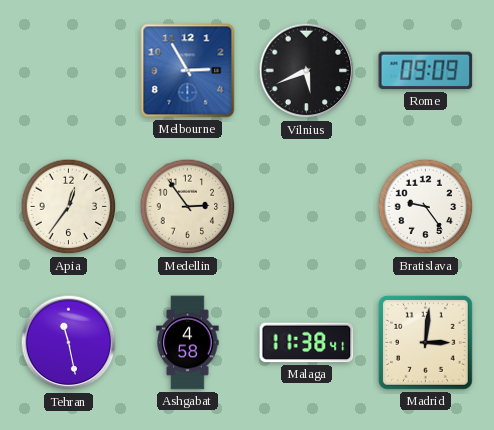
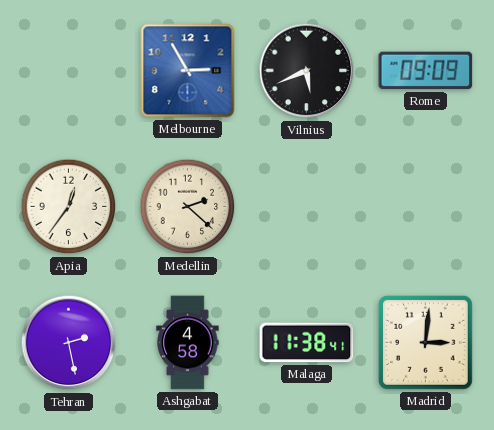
Medellin: 2:54 -> 2:22 (188, 207)
Bratislava: 9:24 -> none (426, 207)
Tehran: 11:28 -> 2:28 (69, 343)
